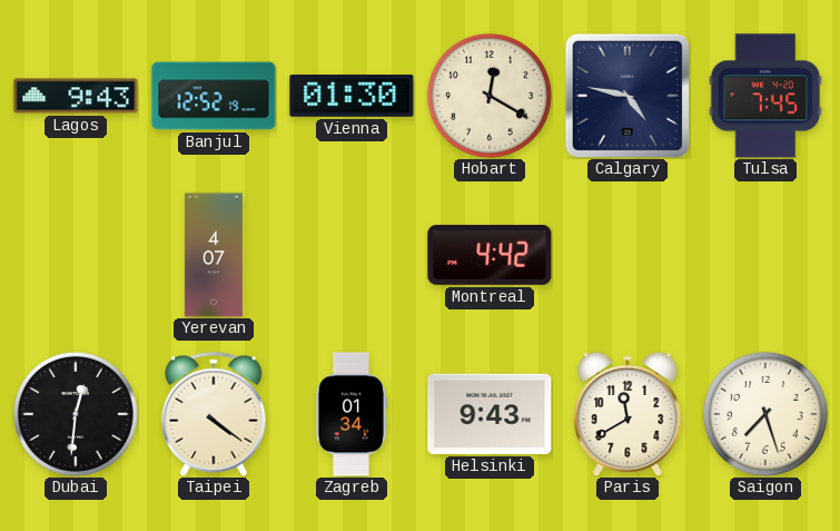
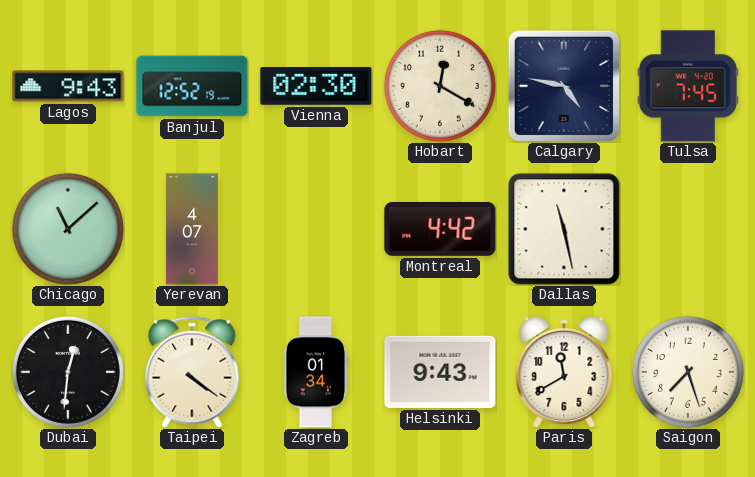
Vienna: 01:30 -> 02:30 (316, 87)
Chicago: none -> 11:08 (68, 229)
Dallas: none -> 11:28 (564, 229)
